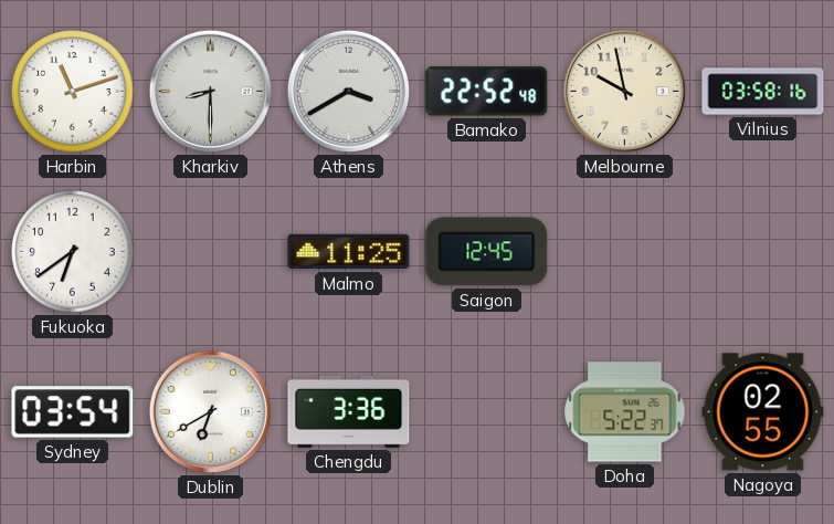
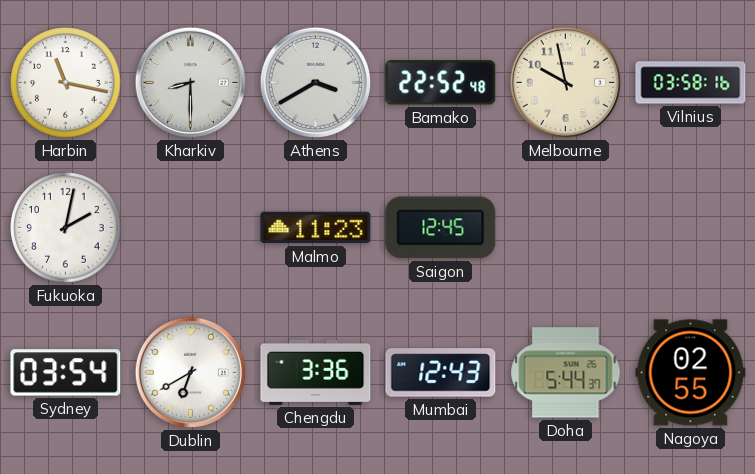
Harbin: 11:12 -> 11:17 (66, 83)
Fukuoka: 6:39 -> 2:02 (66, 228)
Malmo: 11:25 -> 11:23 (316, 228)
Mumbai: none -> 12:43 (441, 373)
Doha: 5:22 -> 5:44 (566, 373)
